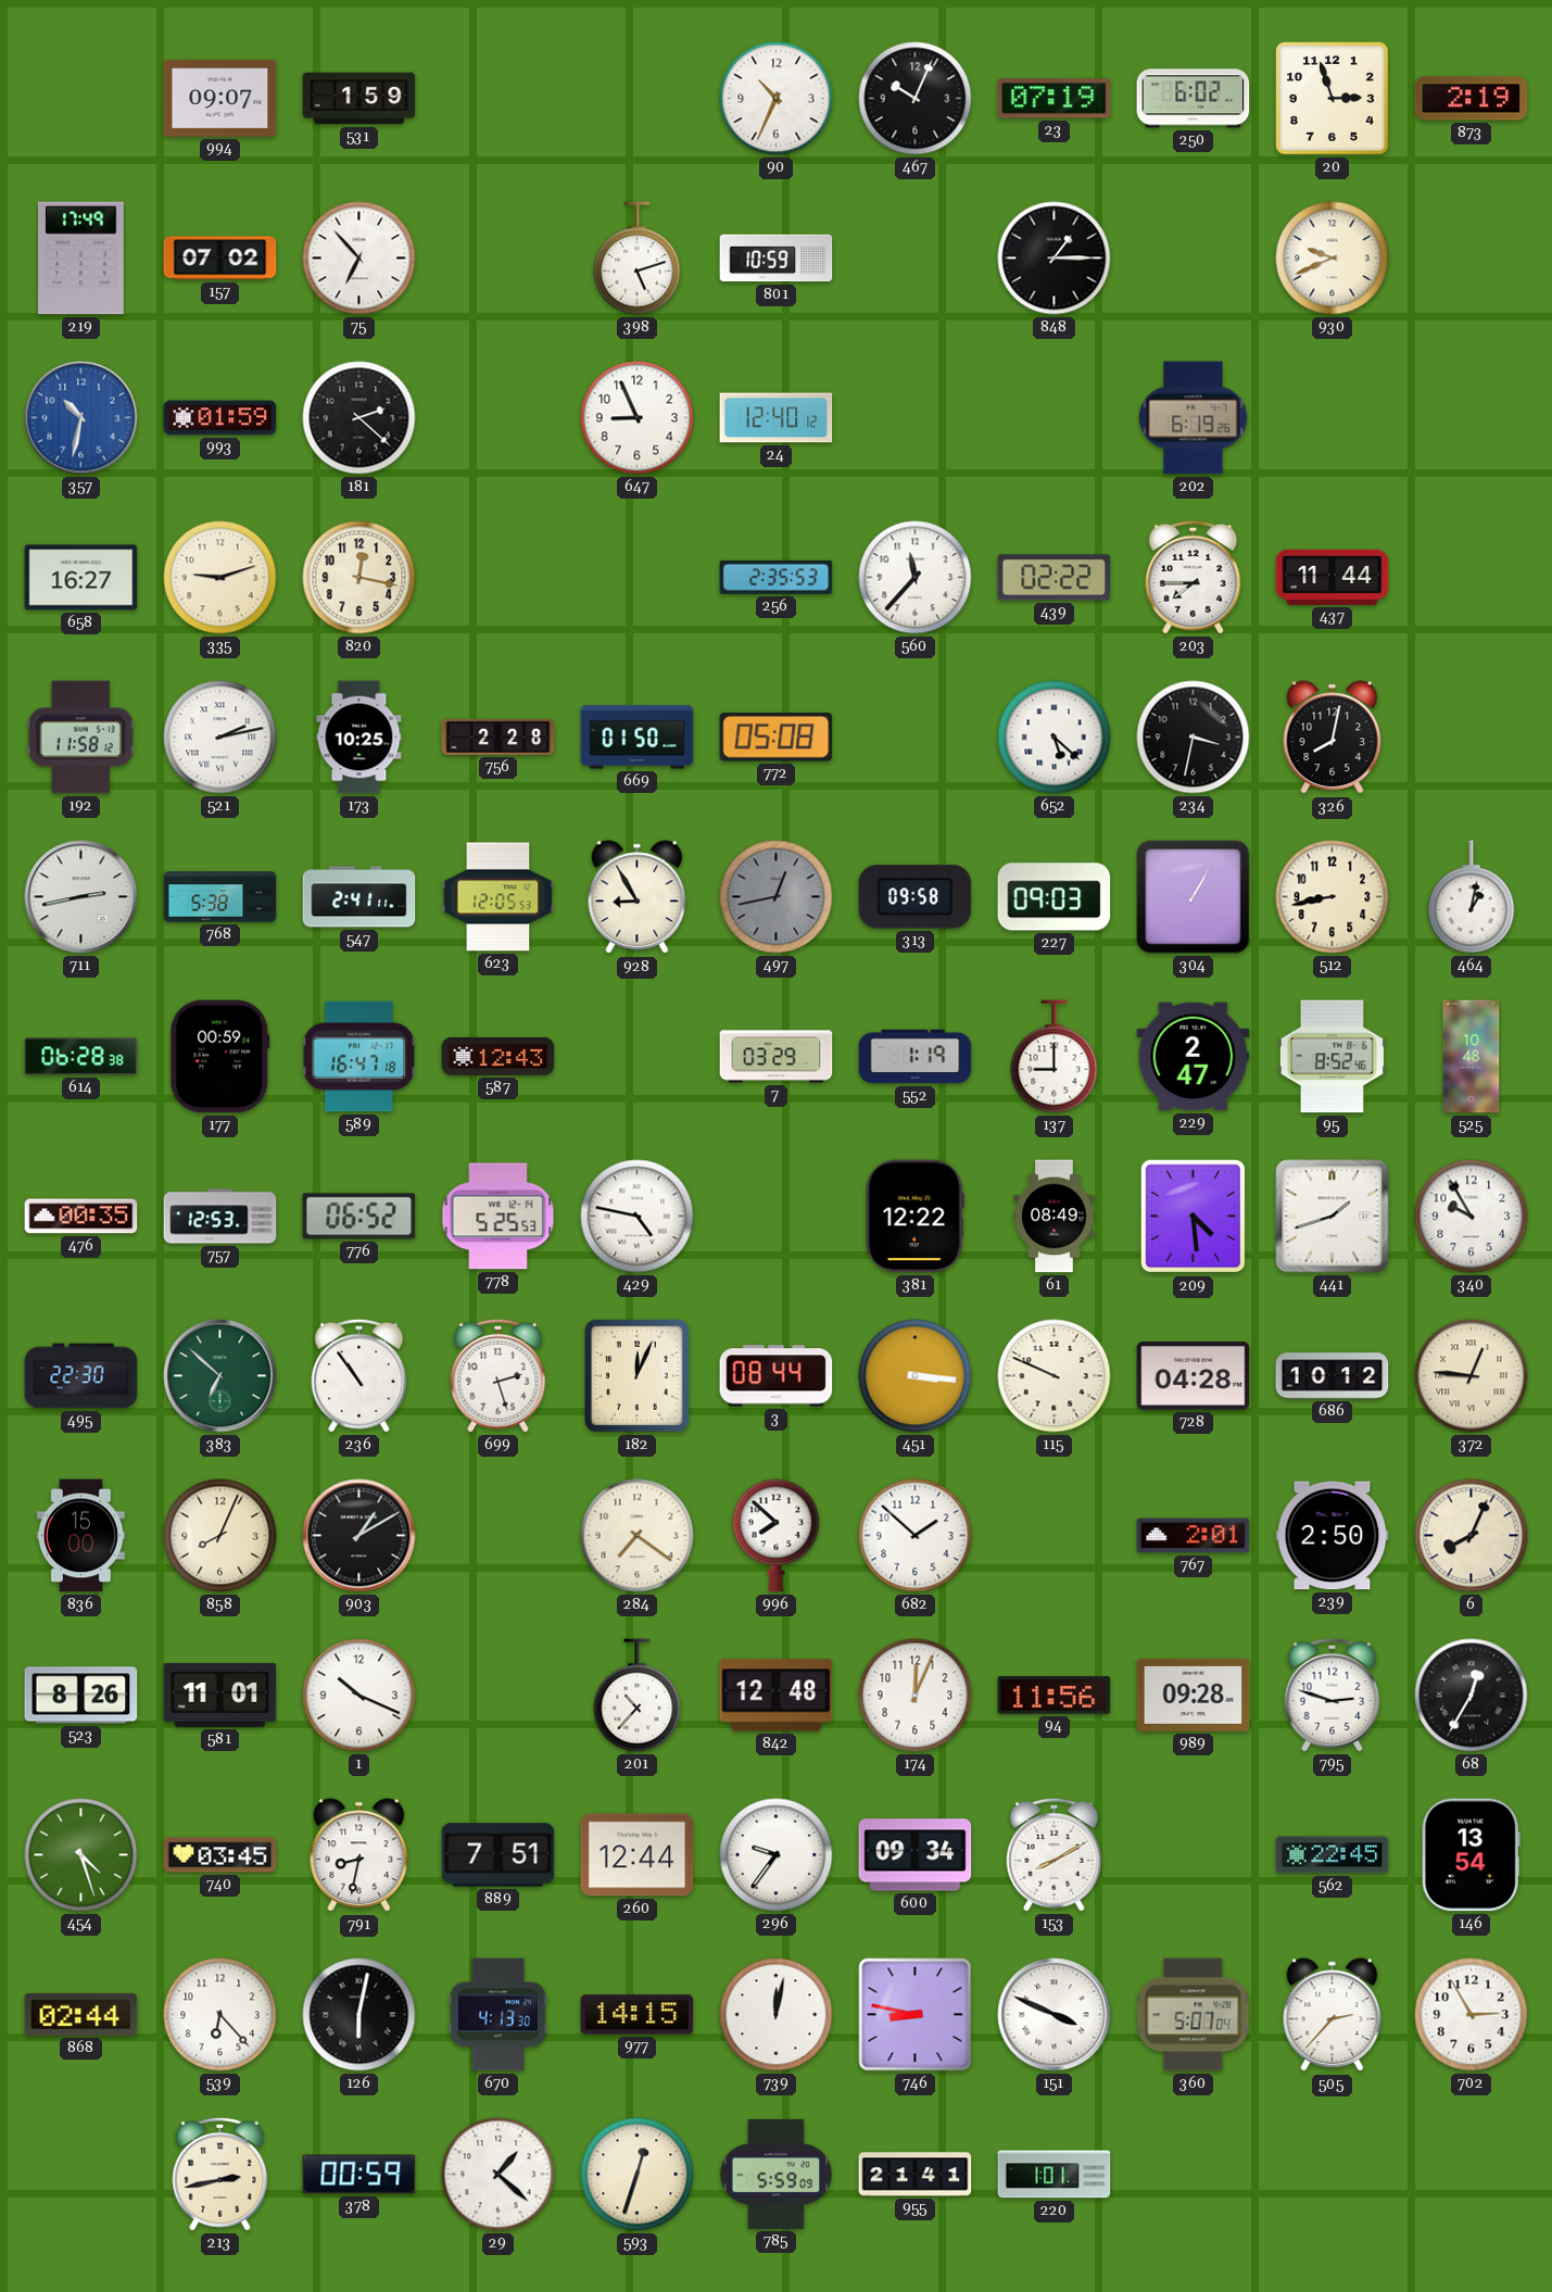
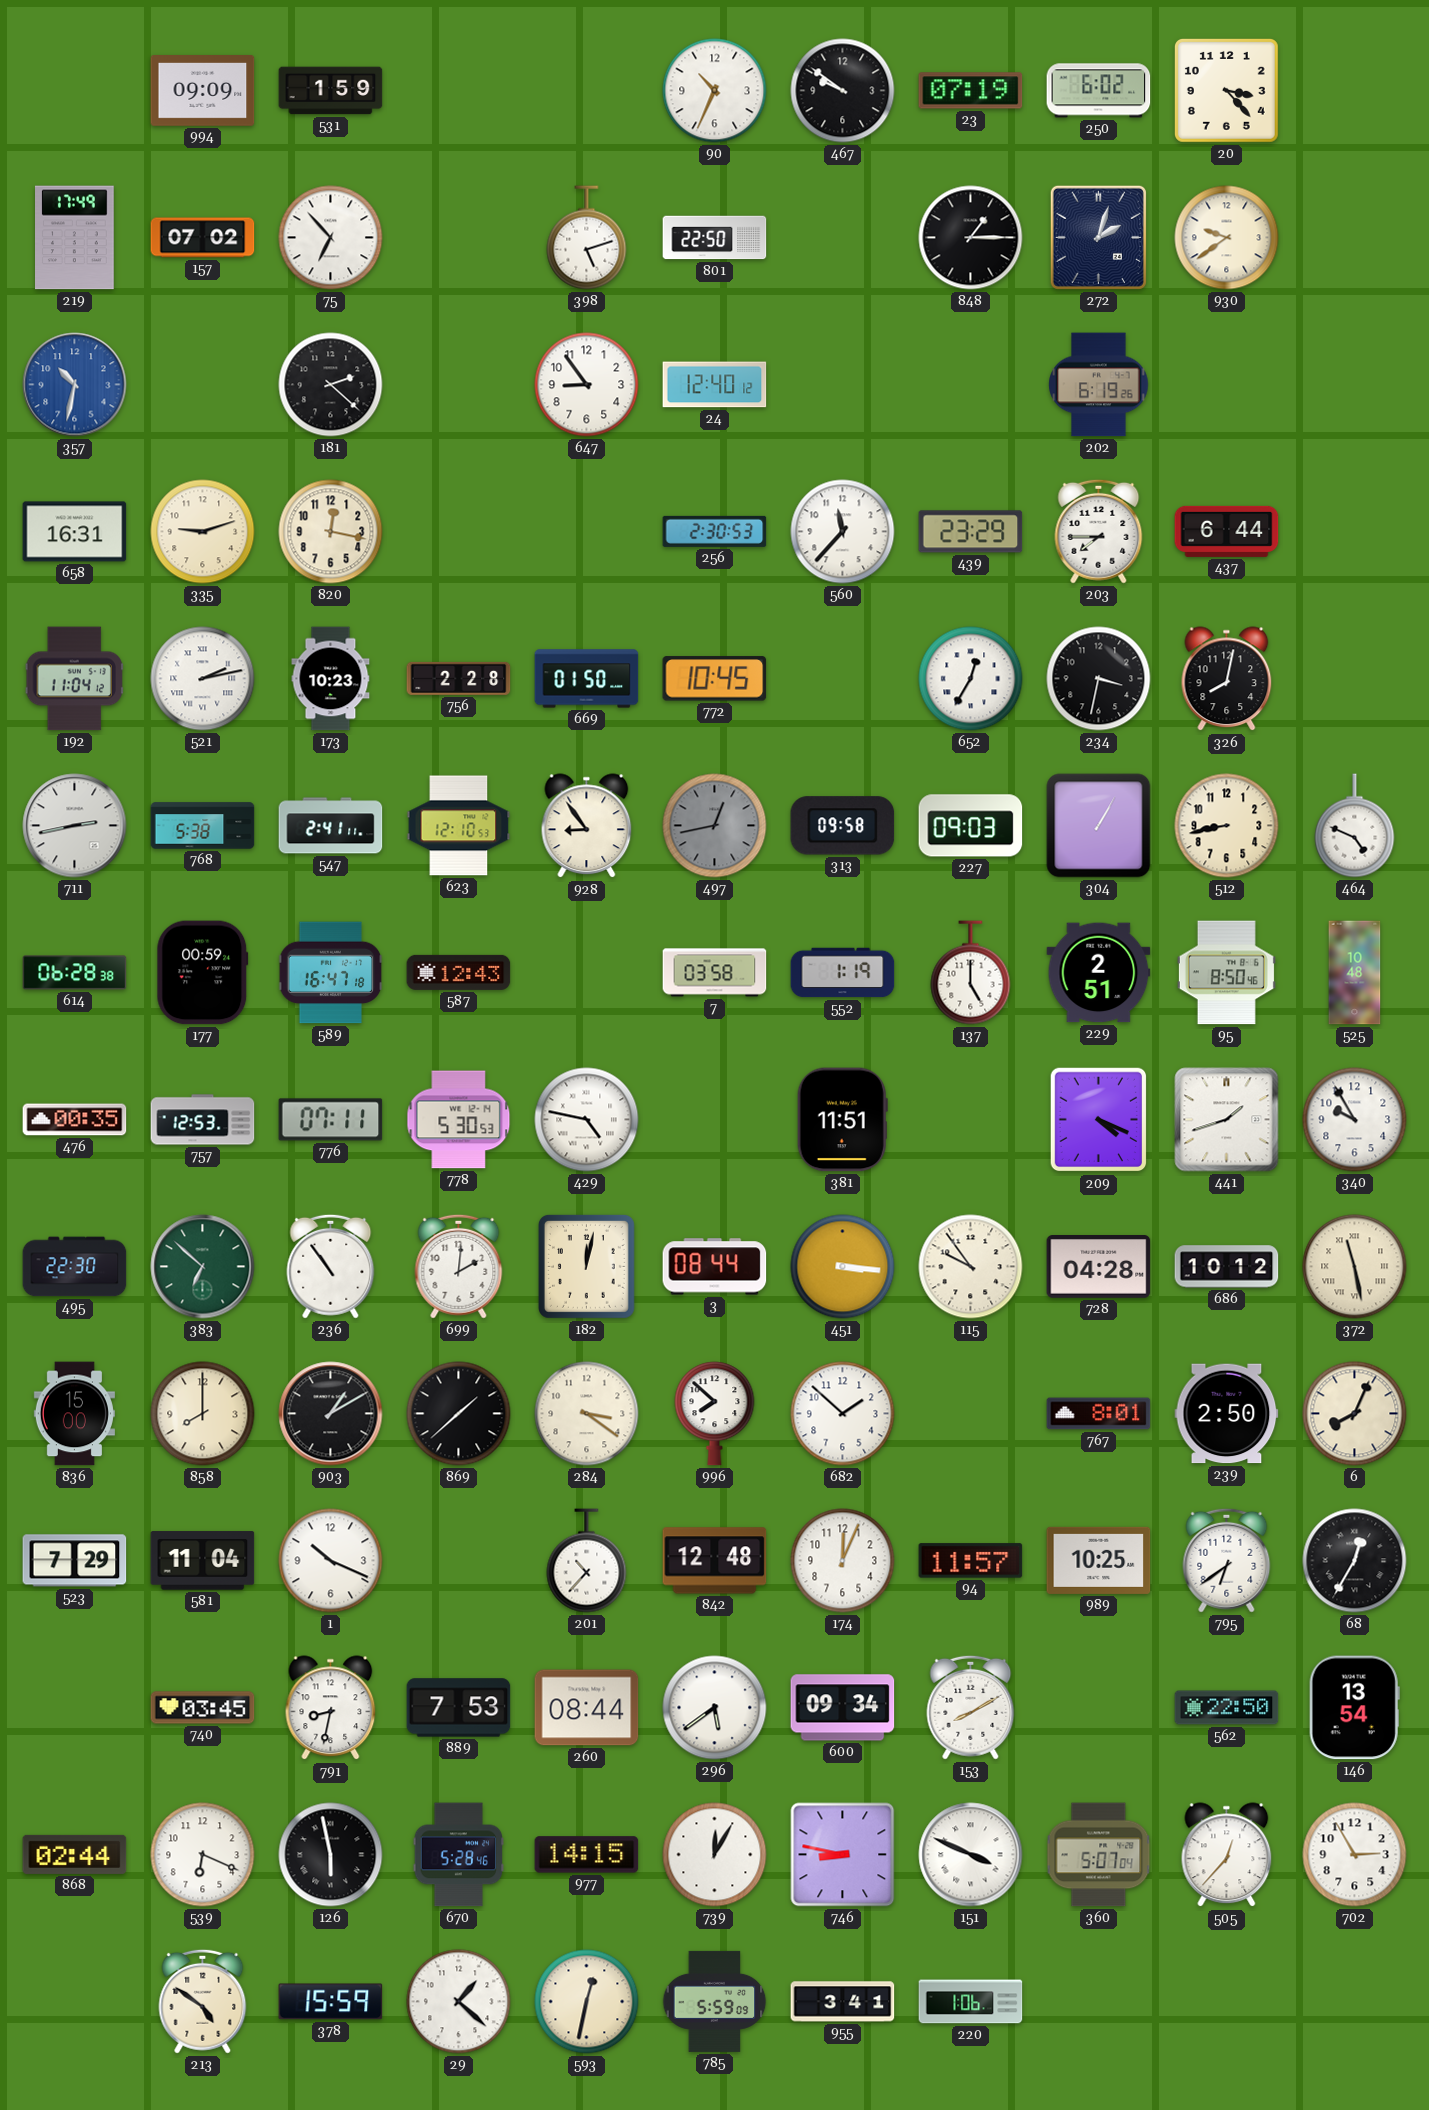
994: 09:07 -> 09:09 (203, 91)
467: 10:04 -> 9:51 (843, 91)
20: 2:57 -> 3:23 (1226, 90)
873: 2:19 -> none (1472, 99)
801: 10:59 -> 22:50 (715, 238)
272: none -> 2:03 (1098, 237)
930: 9:41 -> 9:39 (1227, 238)
993: 01:59 -> none (220, 418)
647: 8:56 -> 8:54 (587, 385)
658: 16:27 -> 16:31 (75, 532)
256: 2:35 -> 2:30 (715, 531)
439: 02:22 -> 23:29 (971, 532)
437: 11:44 -> 6:44 (1227, 531)
192: 11:58 -> 11:04 (74, 679)
173: 10:25 -> 10:23 (331, 679)
772: 05:08 -> 10:45 (715, 679)
652: 5:22 -> 12:35 (971, 679)
623: 12:05 -> 12:10 (459, 826)
928: 8:55 -> 8:54 (587, 826)
464: 1:02 -> 4:49 (1355, 826)
7: 03:29 -> 03:58 (715, 973)
137: 9:00 -> 5:00 (971, 973)
229: 2:47 -> 2:51 (1099, 973)
95: 8:52 -> 8:50 (1226, 973)
776: 06:52 -> 07:11 (331, 1120)
778: 5:25 -> 5:30 (459, 1120)
381: 12:22 -> 11:51 (842, 1120)
61: 08:49 -> none (1055, 1217)
209: 4:29 -> 4:19 (1099, 1120)
699: 2:27 -> 2:01 (459, 1266)
182: 12:04 -> 12:02 (586, 1266)
115: 9:49 -> 9:54 (971, 1267)
372: 12:46 -> 11:28 (1355, 1267)
858: 8:04 -> 8:00 (203, 1414)
869: none -> 1:38 (459, 1414)
284: 7:21 -> 3:21 (587, 1414)
767: 2:01 -> 8:01 (1099, 1414)
523: 8:26 -> 7:29 (75, 1561)
581: 11:01 -> 11:04 (203, 1561)
94: 11:56 -> 11:57 (971, 1561)
989: 09:28 -> 10:25 (1099, 1560)
795: 2:48 -> 6:39 (1227, 1560)
454: 4:27 -> none (81, 1855)
889: 7:51 -> 7:53 (459, 1708)
260: 12:44 -> 08:44 (587, 1708)
296: 9:36 -> 5:39 (715, 1708)
562: 22:45 -> 22:50 (1227, 1708)
539: 6:23 -> 6:19 (203, 1855)
126: 6:02 -> 5:58 (331, 1855)
670: 4:13 -> 5:28 (459, 1855)
739: 12:02 -> 12:05 (715, 1855)
505: 2:37 -> 12:37 (1227, 1855)
213: 2:43 -> 4:51 (203, 2001)
378: 00:59 -> 15:59 (331, 2002)
593: 12:33 -> 12:32 (587, 2002)
955: 21:41 -> 3:41 (843, 2002)
220: 1:01 -> 1:06 (971, 2002)
